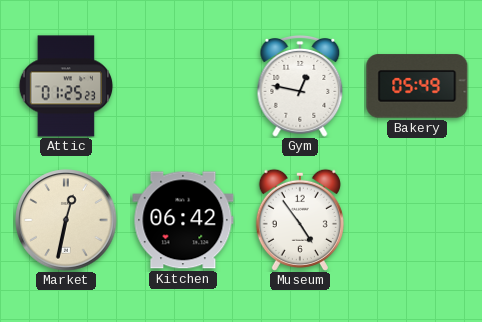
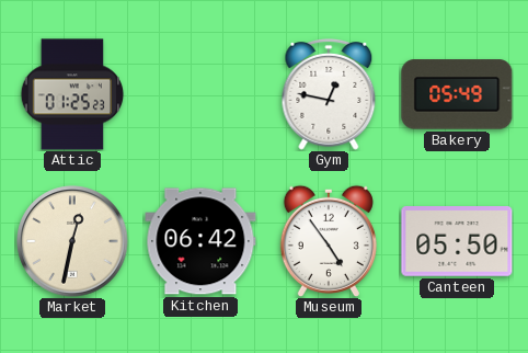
Canteen: none -> 05:50 (457, 242)
